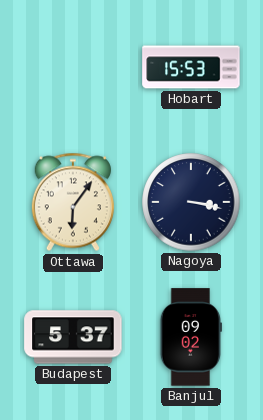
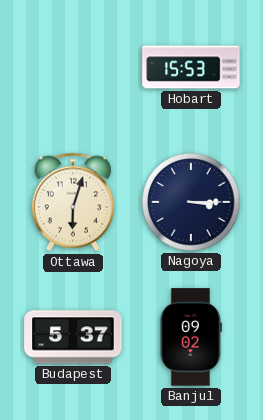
Ottawa: 6:06 -> 6:03 (73, 202)
Nagoya: 3:17 -> 3:15 (191, 202)
